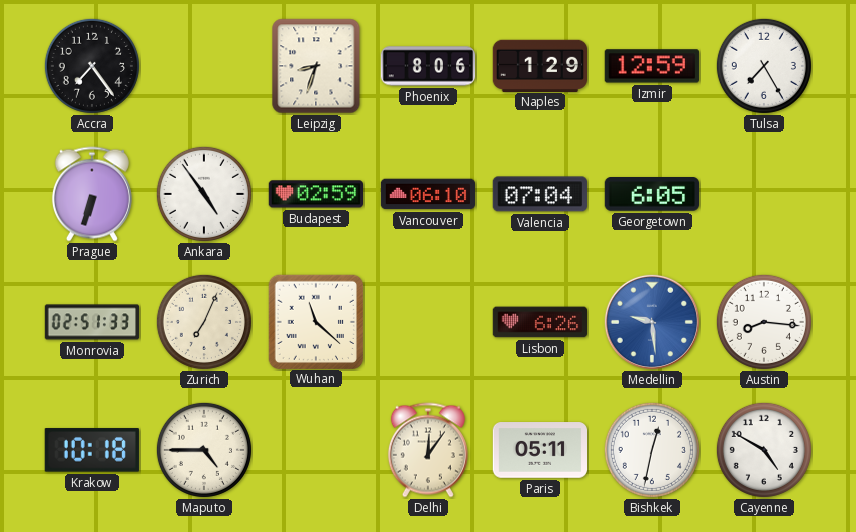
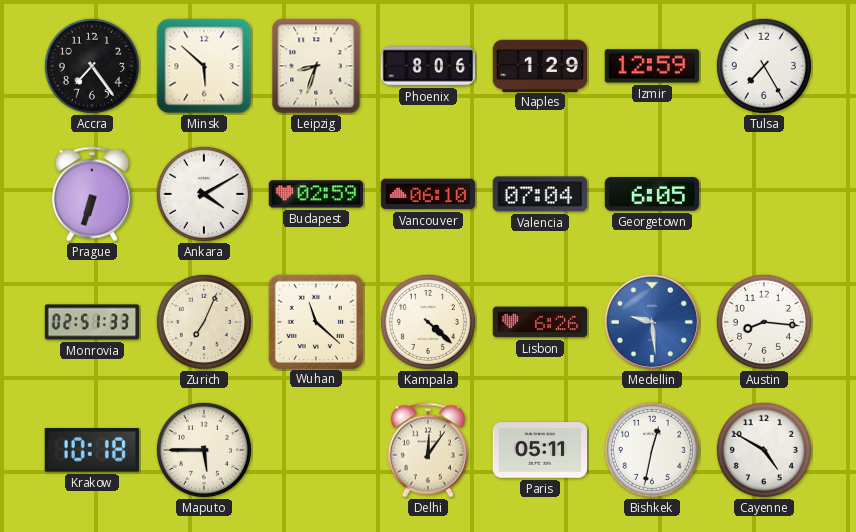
Minsk: none -> 5:52 (204, 66)
Ankara: 4:54 -> 4:10 (204, 194)
Kampala: none -> 4:22 (428, 322)
Maputo: 4:45 -> 5:45 (204, 450)
